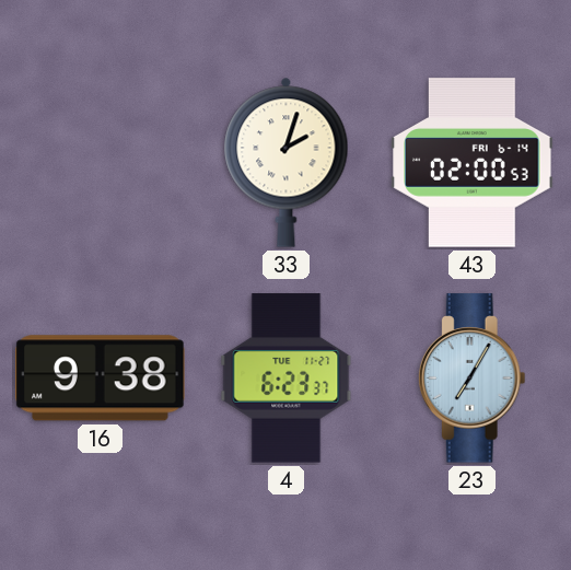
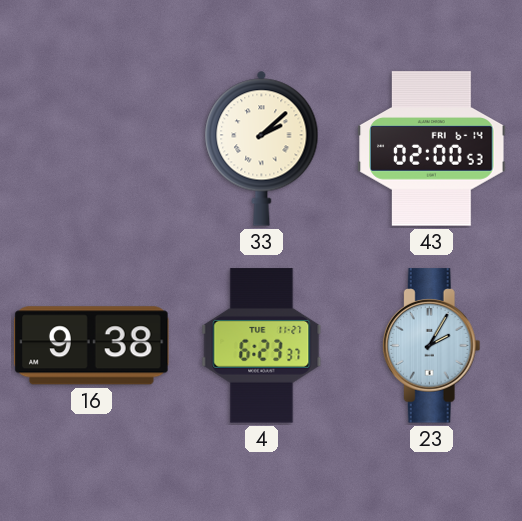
33: 2:03 -> 2:08 (262, 148)
23: 7:05 -> 2:05 (431, 346)
